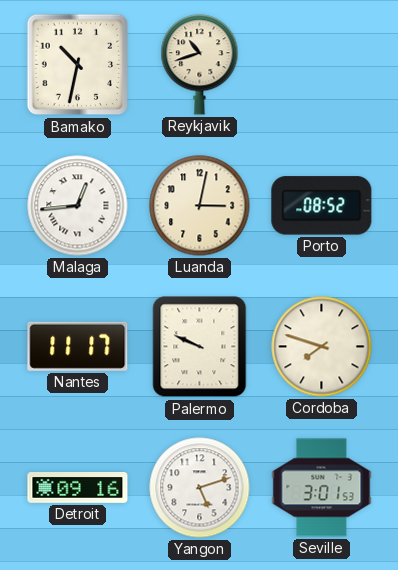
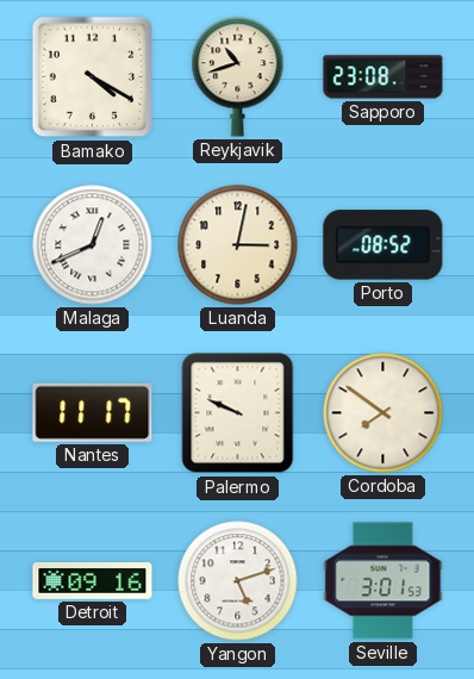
Bamako: 10:32 -> 4:20 (93, 77)
Sapporo: none -> 23:08 (383, 77)
Malaga: 12:44 -> 12:41 (93, 245)
Cordoba: 7:48 -> 7:51 (383, 413)
